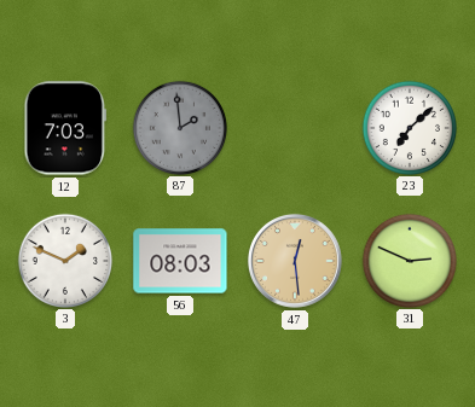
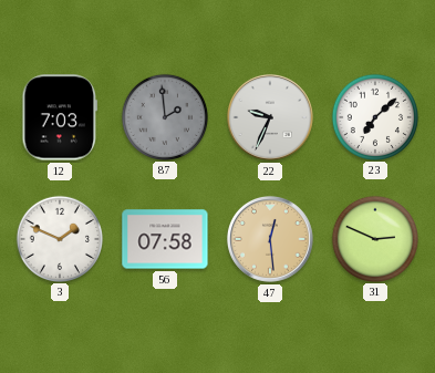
22: none -> 9:34 (270, 117)
56: 08:03 -> 07:58 (165, 239)
